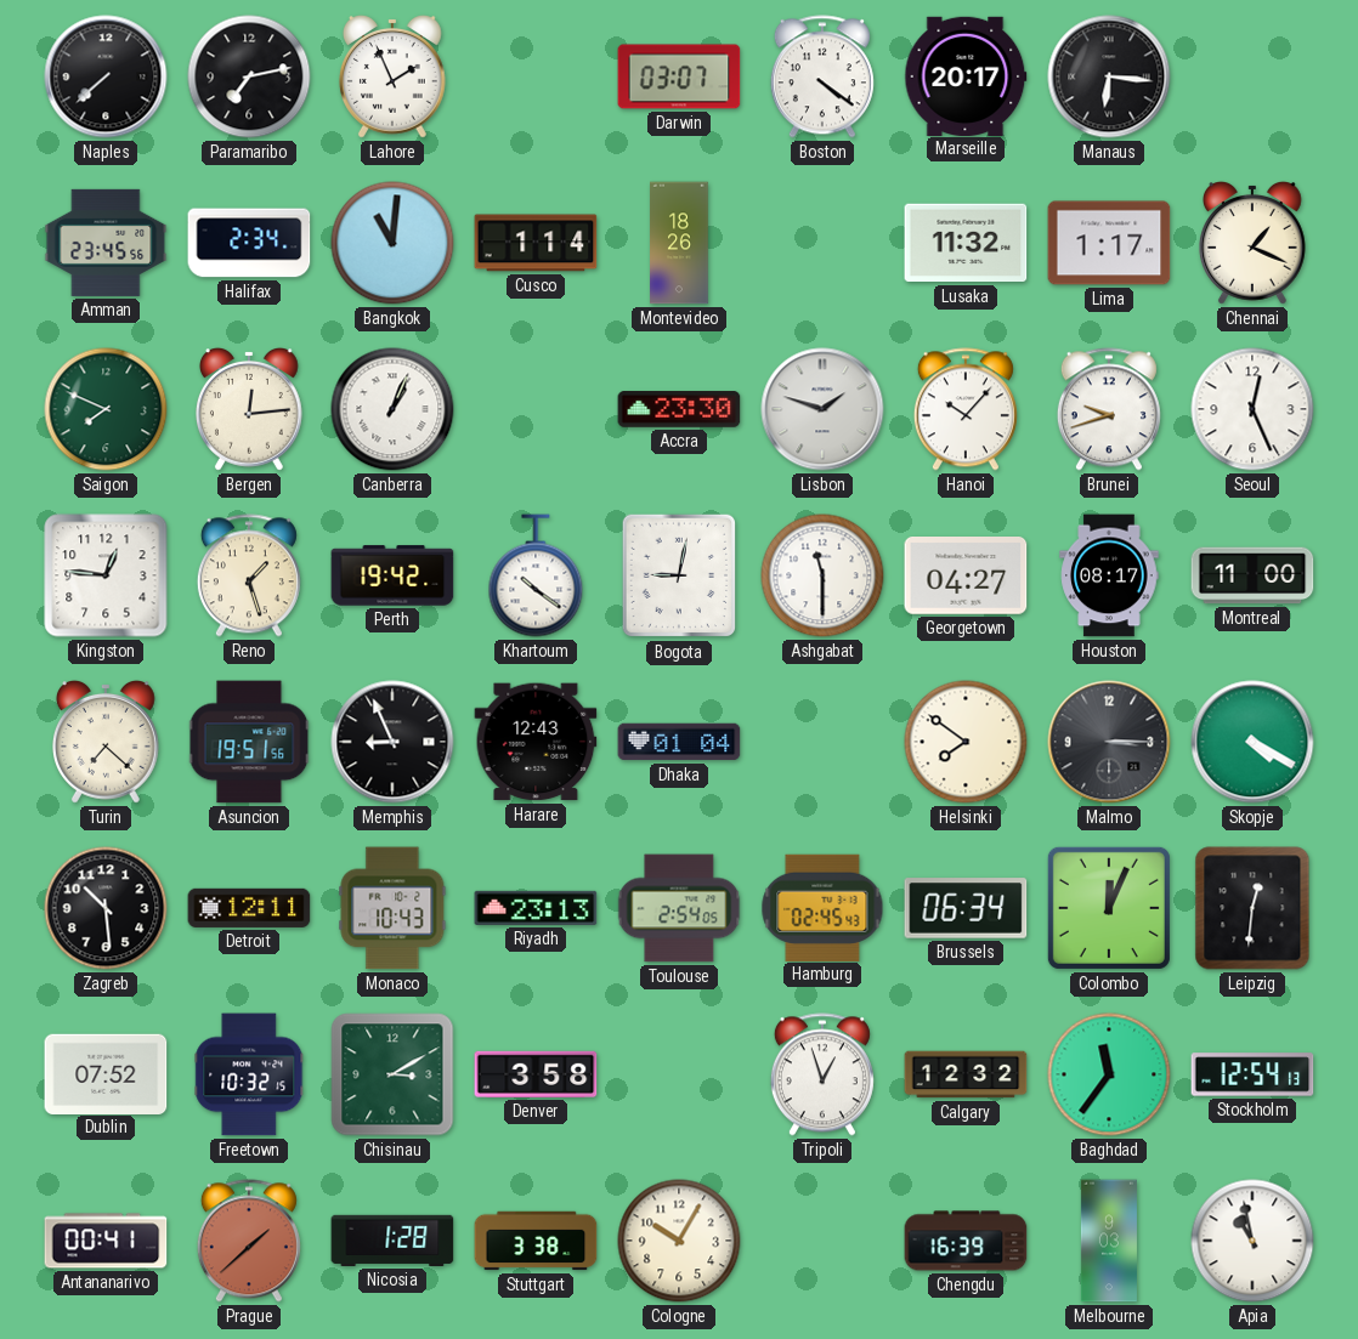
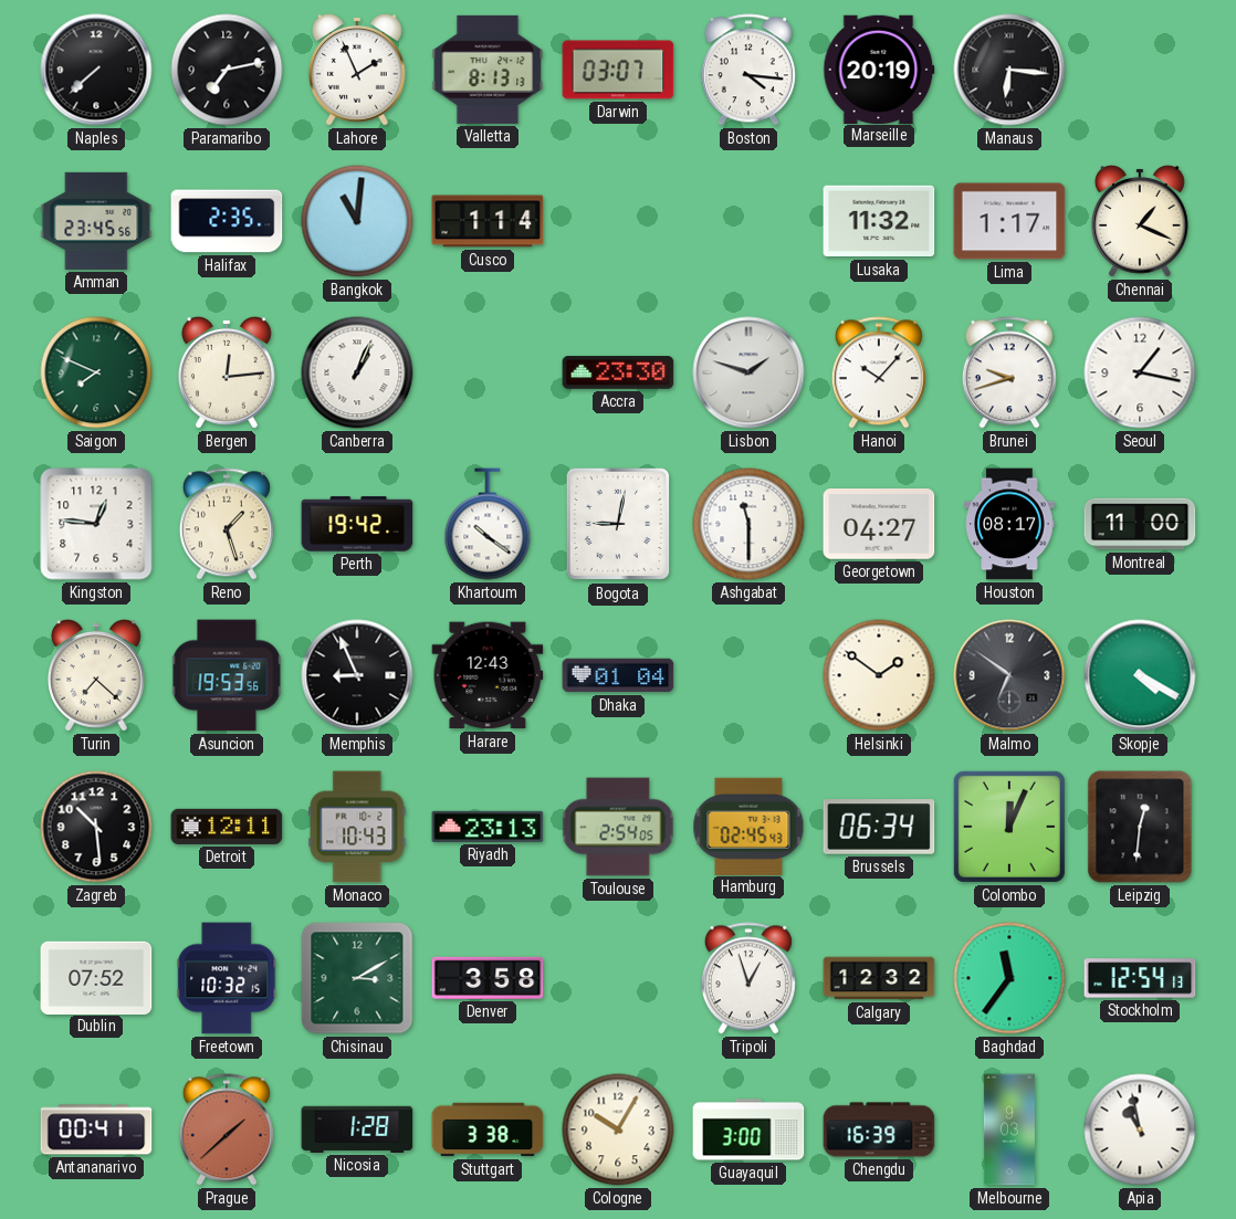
Valletta: none -> 8:13 (488, 70)
Boston: 4:21 -> 4:16 (748, 70)
Marseille: 20:17 -> 20:19 (879, 69)
Halifax: 2:34 -> 2:35 (227, 221)
Montevideo: 18:26 -> none (679, 243)
Seoul: 12:26 -> 1:17 (1140, 372)
Asuncion: 19:51 -> 19:53 (227, 675)
Helsinki: 7:51 -> 1:51 (879, 675)
Malmo: 3:15 -> 6:51 (1009, 675)
Guayaquil: none -> 3:00 (748, 1129)
